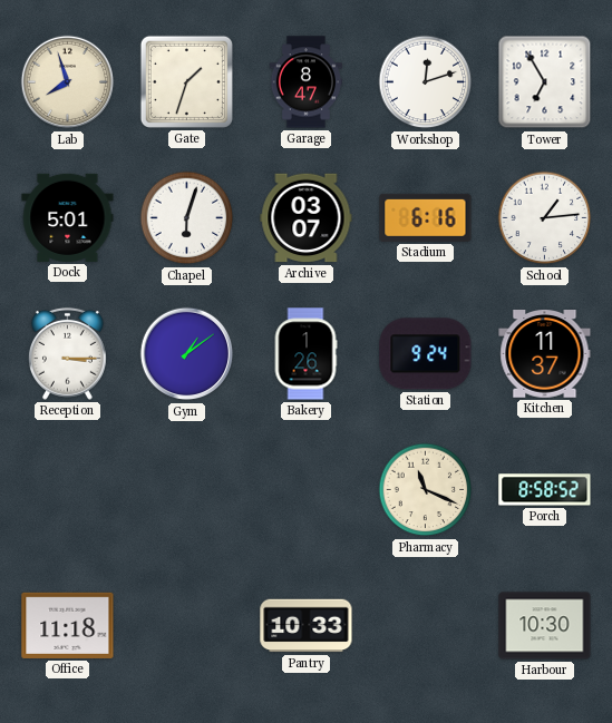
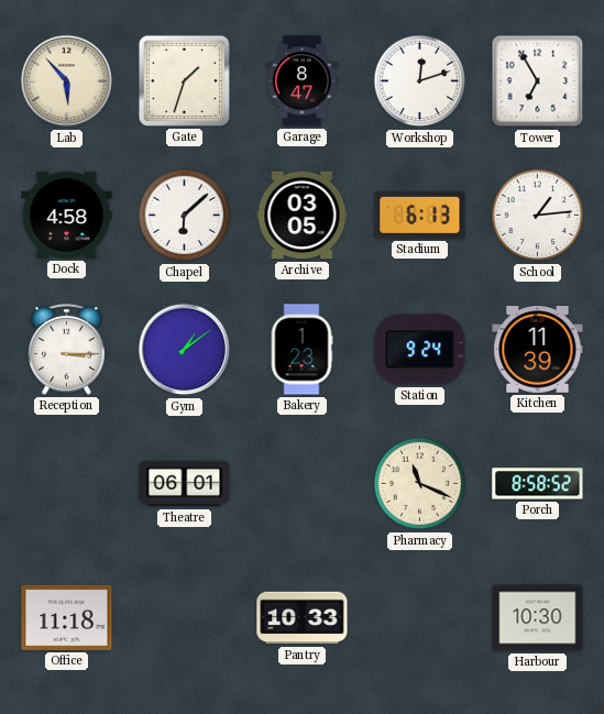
Lab: 7:57 -> 5:53 (67, 81)
Dock: 5:01 -> 4:58 (67, 215)
Chapel: 6:03 -> 6:08 (185, 216)
Archive: 03:07 -> 03:05 (303, 216)
Stadium: 6:16 -> 6:13 (420, 215)
Bakery: 1:26 -> 1:23 (301, 350)
Kitchen: 11:37 -> 11:39 (538, 350)
Theatre: none -> 06:01 (185, 484)
